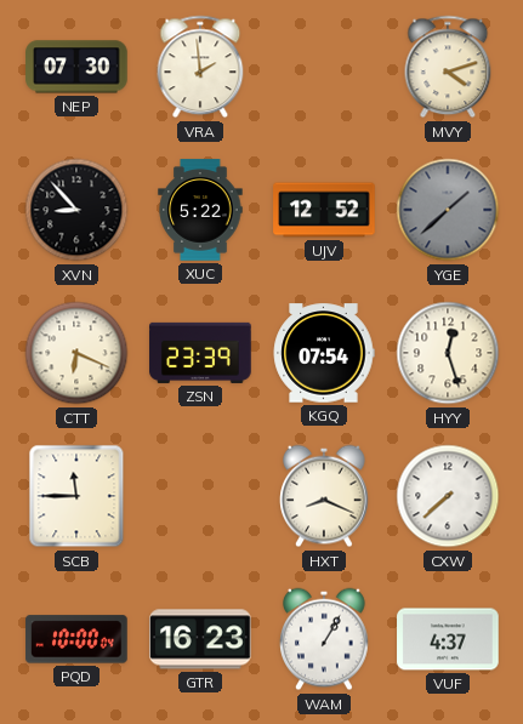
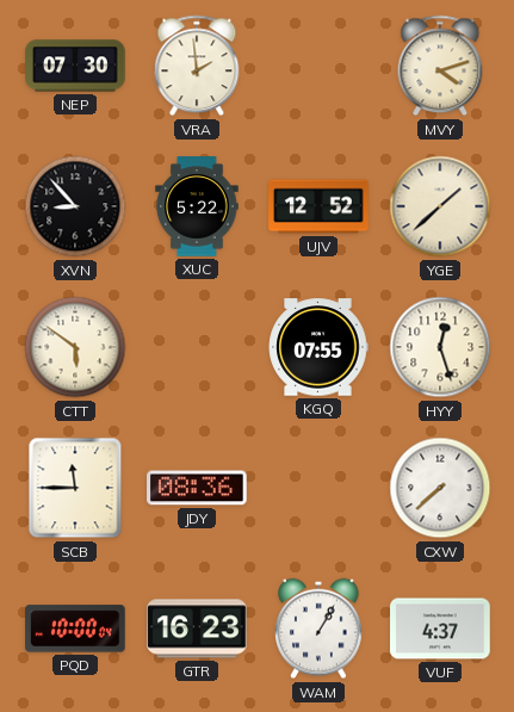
YGE dial: grey -> cream (440, 206)
CTT: 6:19 -> 5:51 (75, 347)
ZSN: 23:39 -> none (200, 353)
KGQ: 07:54 -> 07:55 (318, 347)
JDY: none -> 08:36 (197, 488)
HXT: 8:19 -> none (324, 496)
